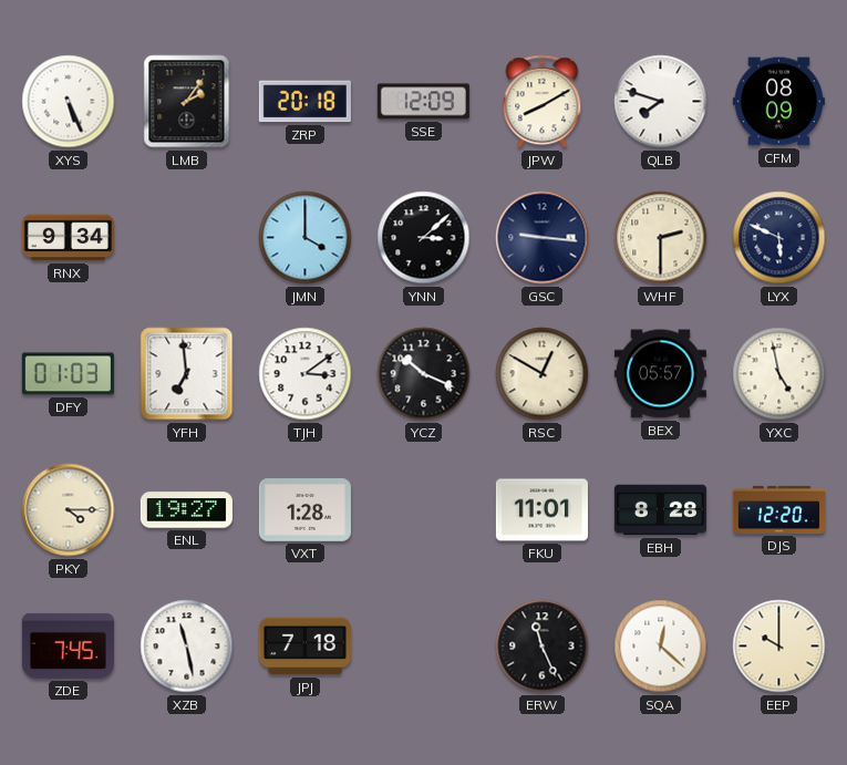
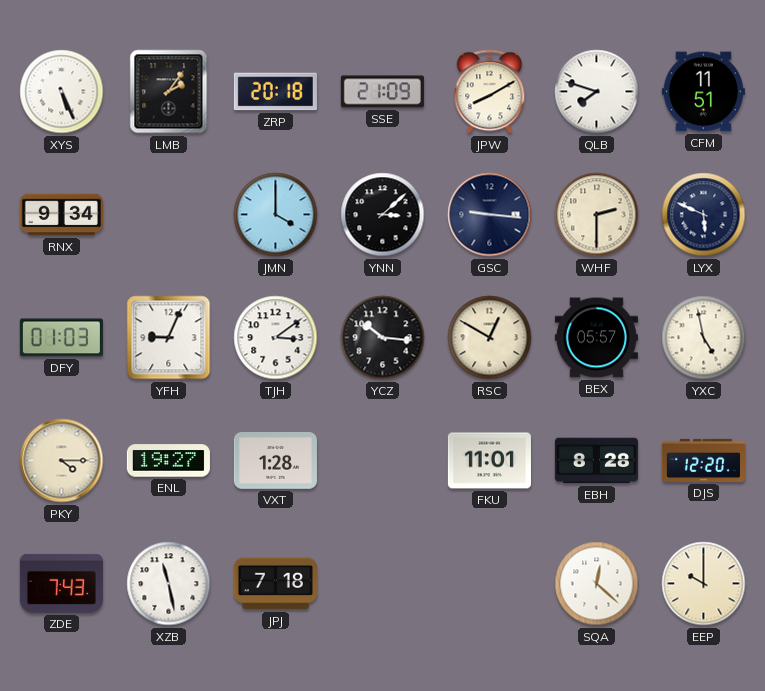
SSE: 12:09 -> 21:09 (382, 92)
CFM: 08:09 -> 11:51 (703, 92)
YFH: 6:59 -> 9:04 (169, 338)
YCZ: 10:19 -> 10:16 (383, 338)
ZDE: 7:45 -> 7:43 (61, 583)
ERW: 11:26 -> none (543, 647)
